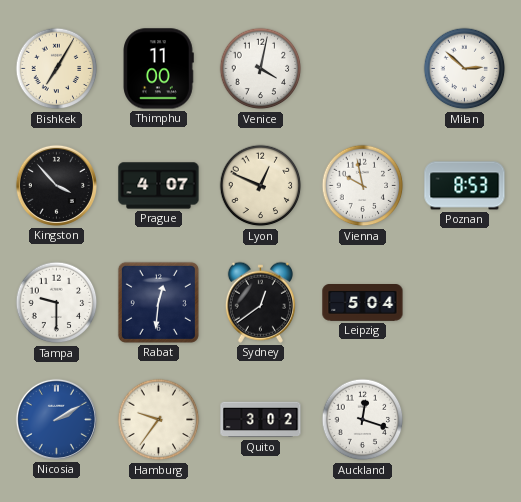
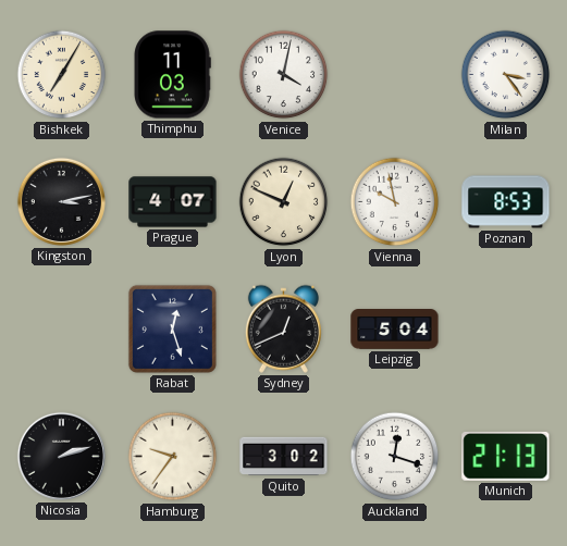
Thimphu: 11:00 -> 11:03 (172, 75)
Milan: 2:52 -> 3:24 (506, 75)
Kingston: 3:53 -> 3:13 (61, 201)
Tampa: 9:30 -> none (57, 303)
Rabat: 12:31 -> 12:27 (172, 328)
Sydney: 12:39 -> 12:41 (283, 328)
Nicosia: 2:10 -> 2:12 (61, 456)
Nicosia dial: blue -> black (61, 456)
Munich: none -> 21:13 (506, 456)
